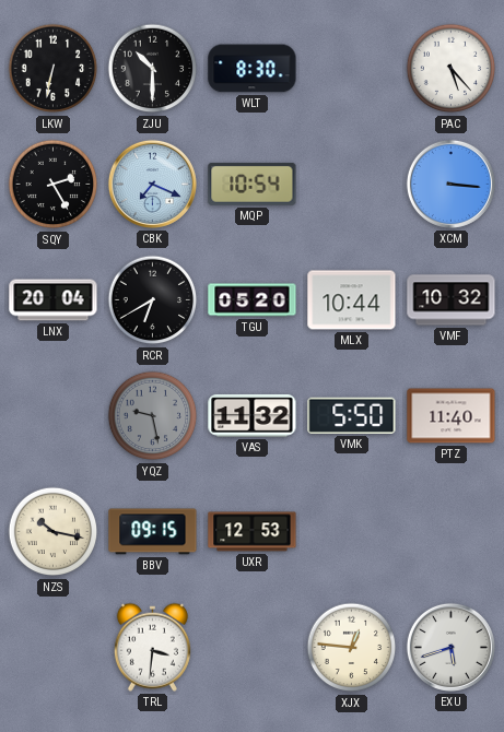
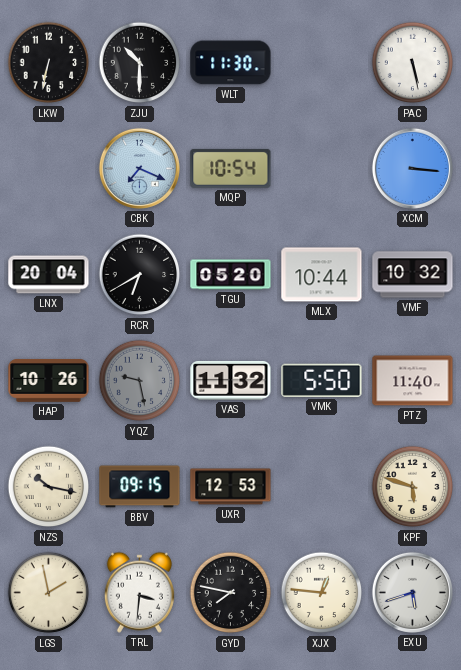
WLT: 8:30 -> 11:30 (231, 63)
PAC: 5:23 -> 5:28 (413, 63)
SQY: 2:25 -> none (54, 185)
HAP: none -> 10:26 (49, 380)
KPF: none -> 5:48 (413, 487)
LGS: none -> 1:58 (49, 593)
GYD: none -> 7:47 (231, 593)
